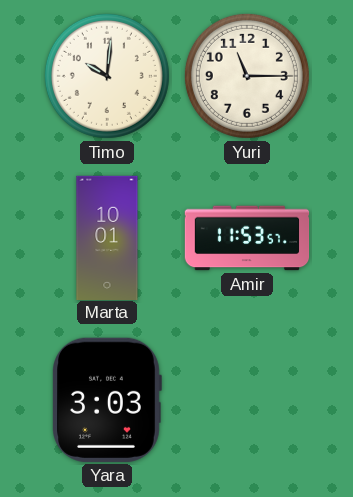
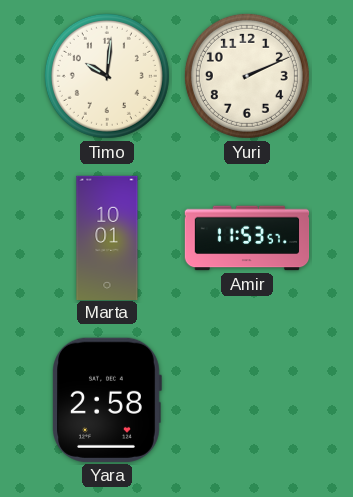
Yuri: 11:15 -> 2:11 (247, 76)
Yara: 3:03 -> 2:58 (107, 400)
